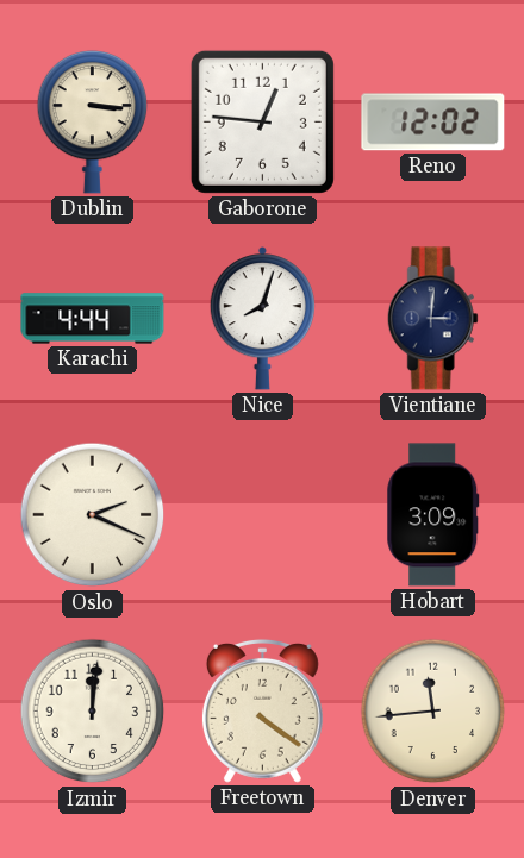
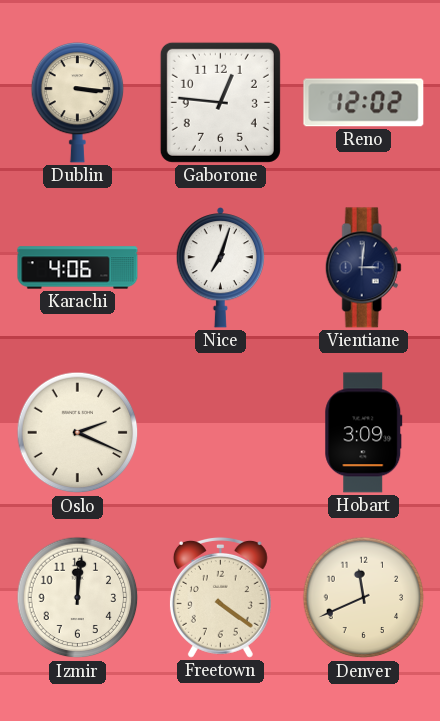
Karachi: 4:44 -> 4:06 (78, 268)
Nice: 8:03 -> 7:03 (220, 268)
Denver: 11:44 -> 11:41 (364, 598)
